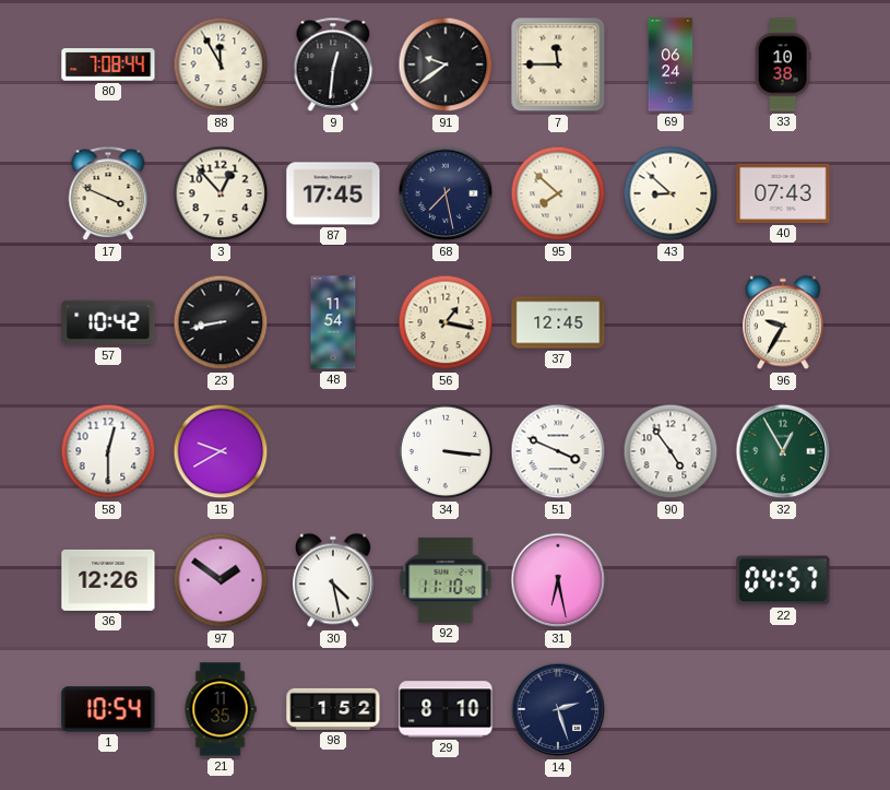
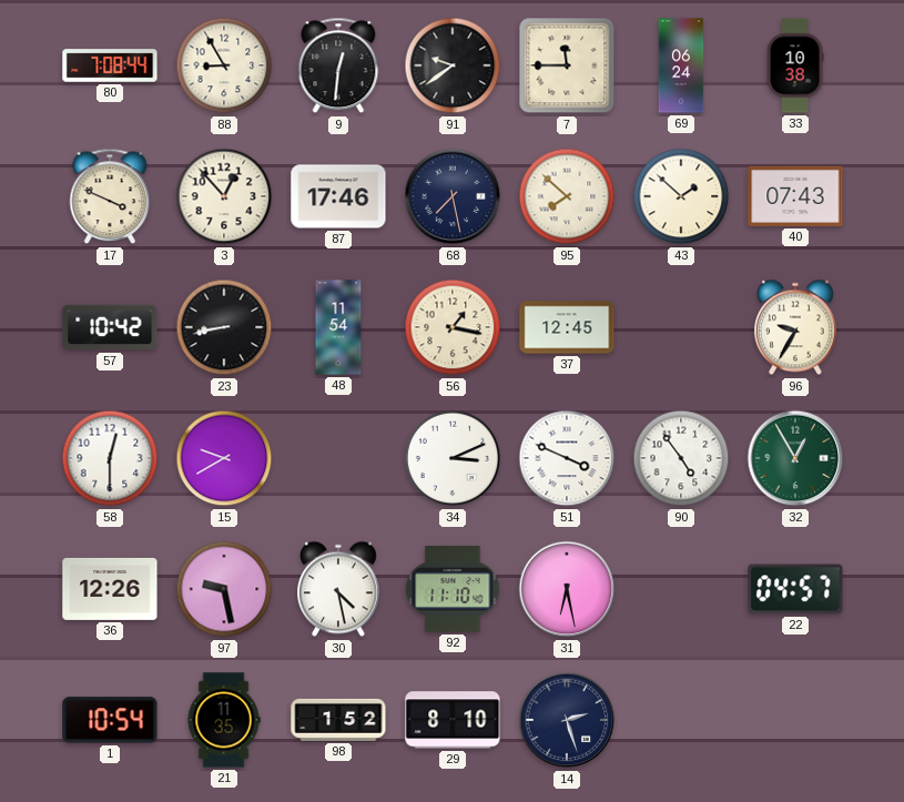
88: 11:55 -> 8:55 (224, 65)
87: 17:45 -> 17:46 (338, 196)
43: 8:52 -> 1:52 (681, 196)
34: 3:16 -> 3:11 (453, 458)
97: 1:51 -> 9:28 (224, 589)
